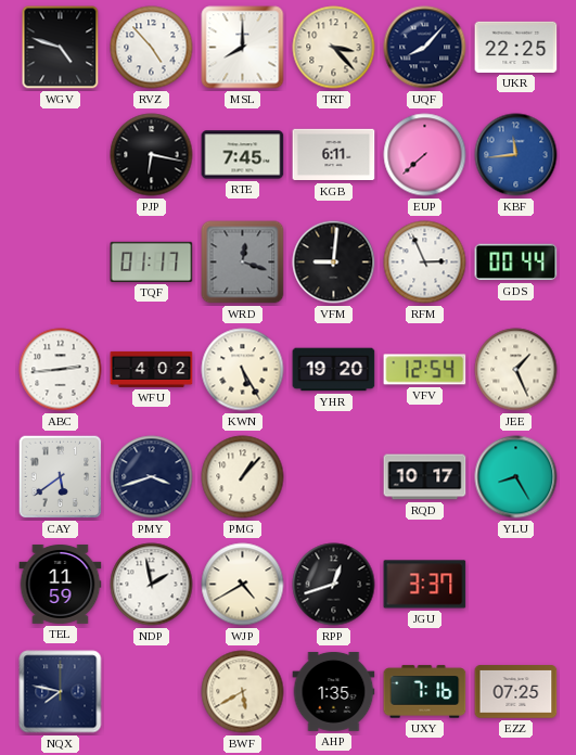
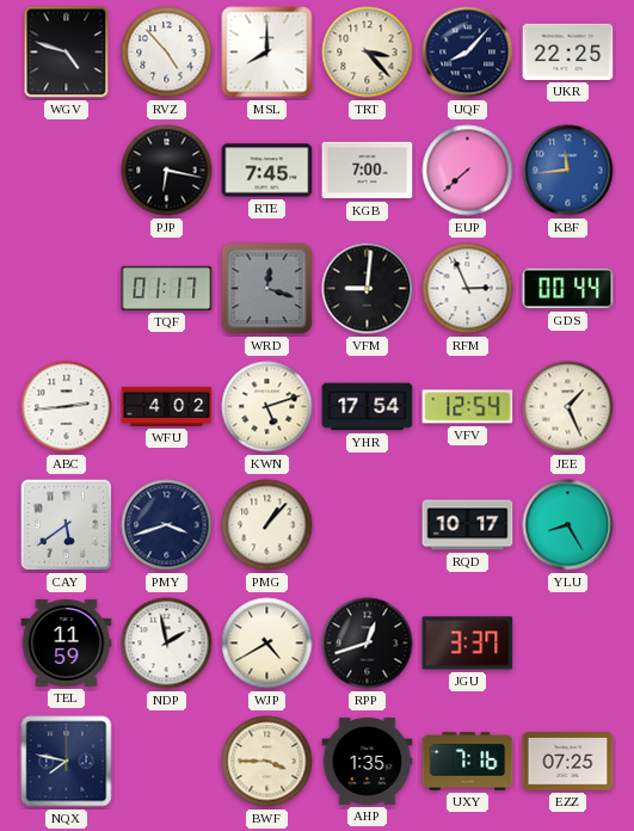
KGB: 6:11 -> 7:00 (368, 171)
KWN: 5:25 -> 5:12 (267, 407)
YHR: 19:20 -> 17:54 (368, 407)
BWF: 5:40 -> 3:45 (267, 762)
